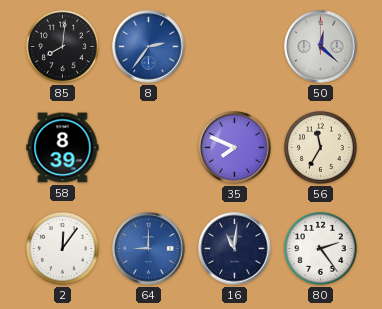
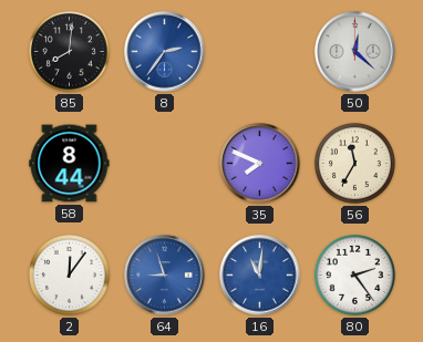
58: 8:39 -> 8:44 (70, 164)
64: 9:00 -> 8:57 (165, 276)
16 dial: navy -> blue (260, 276)
